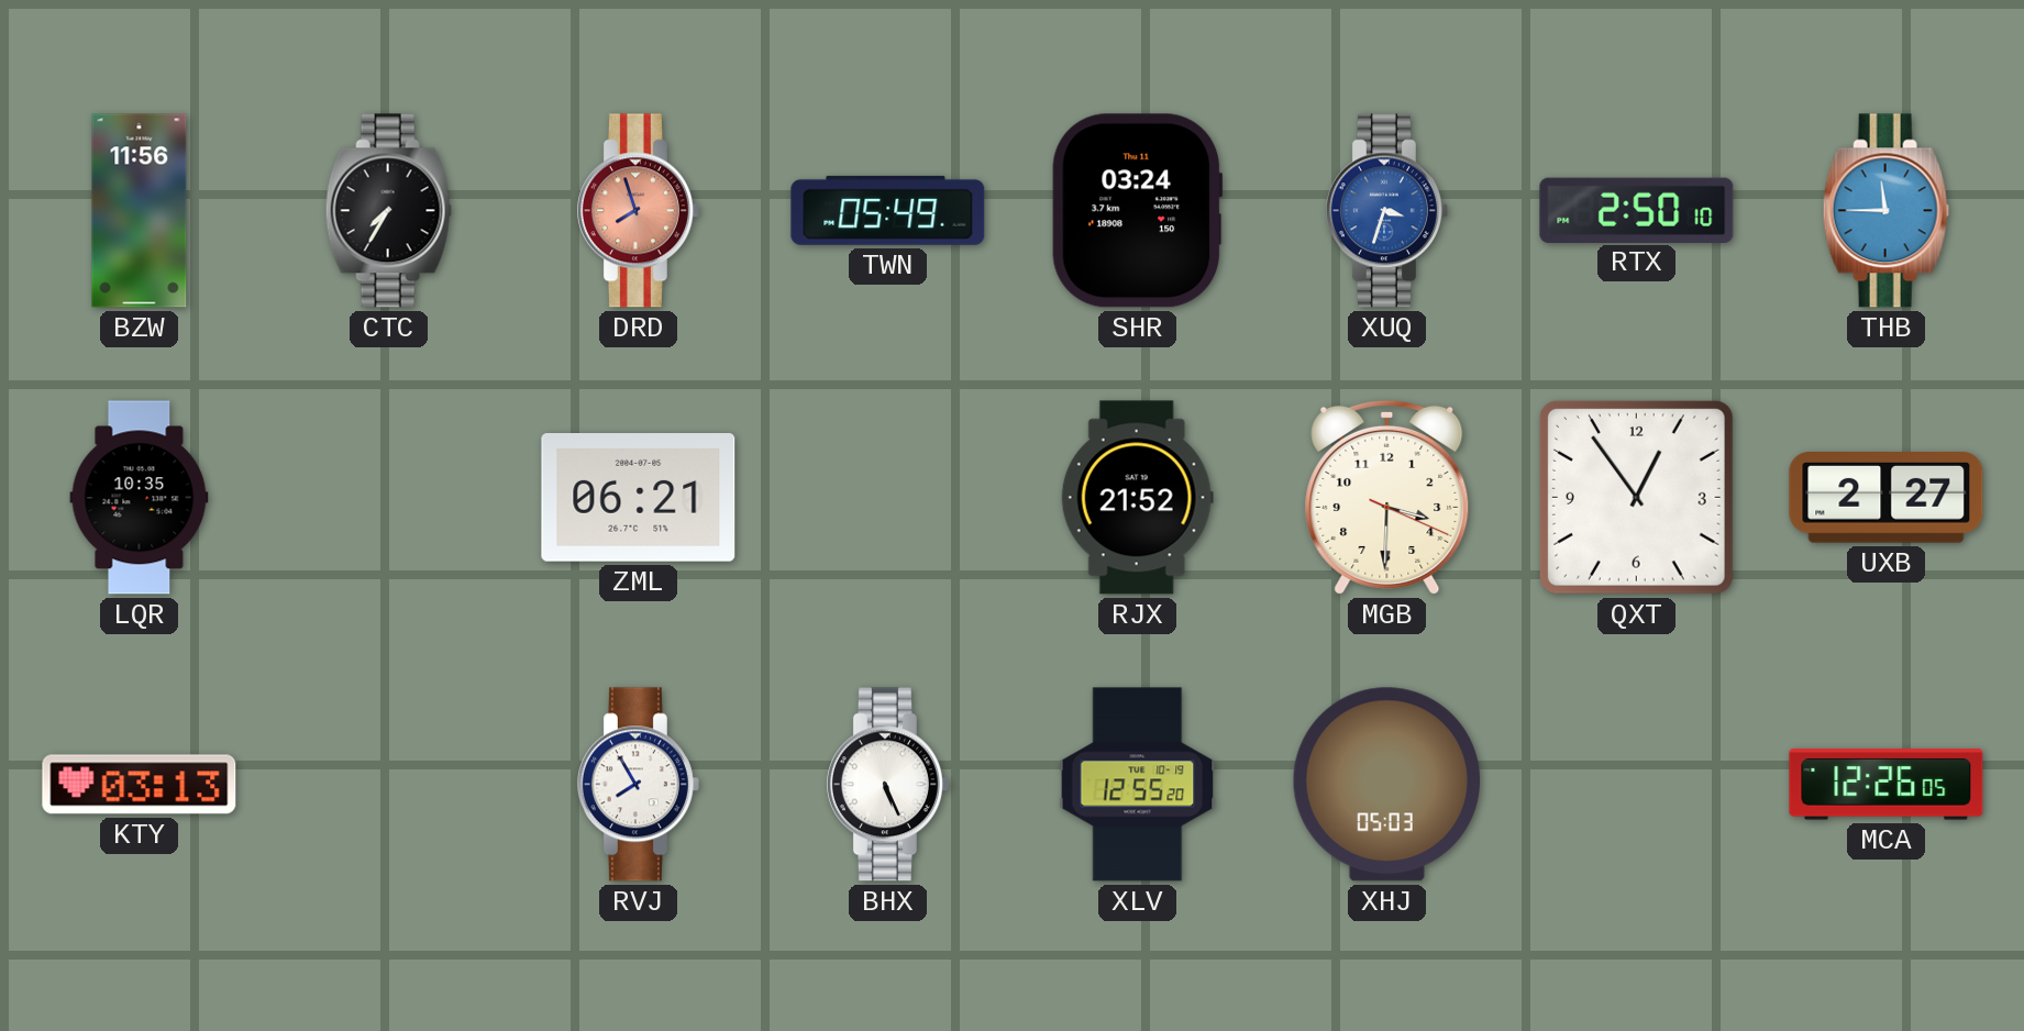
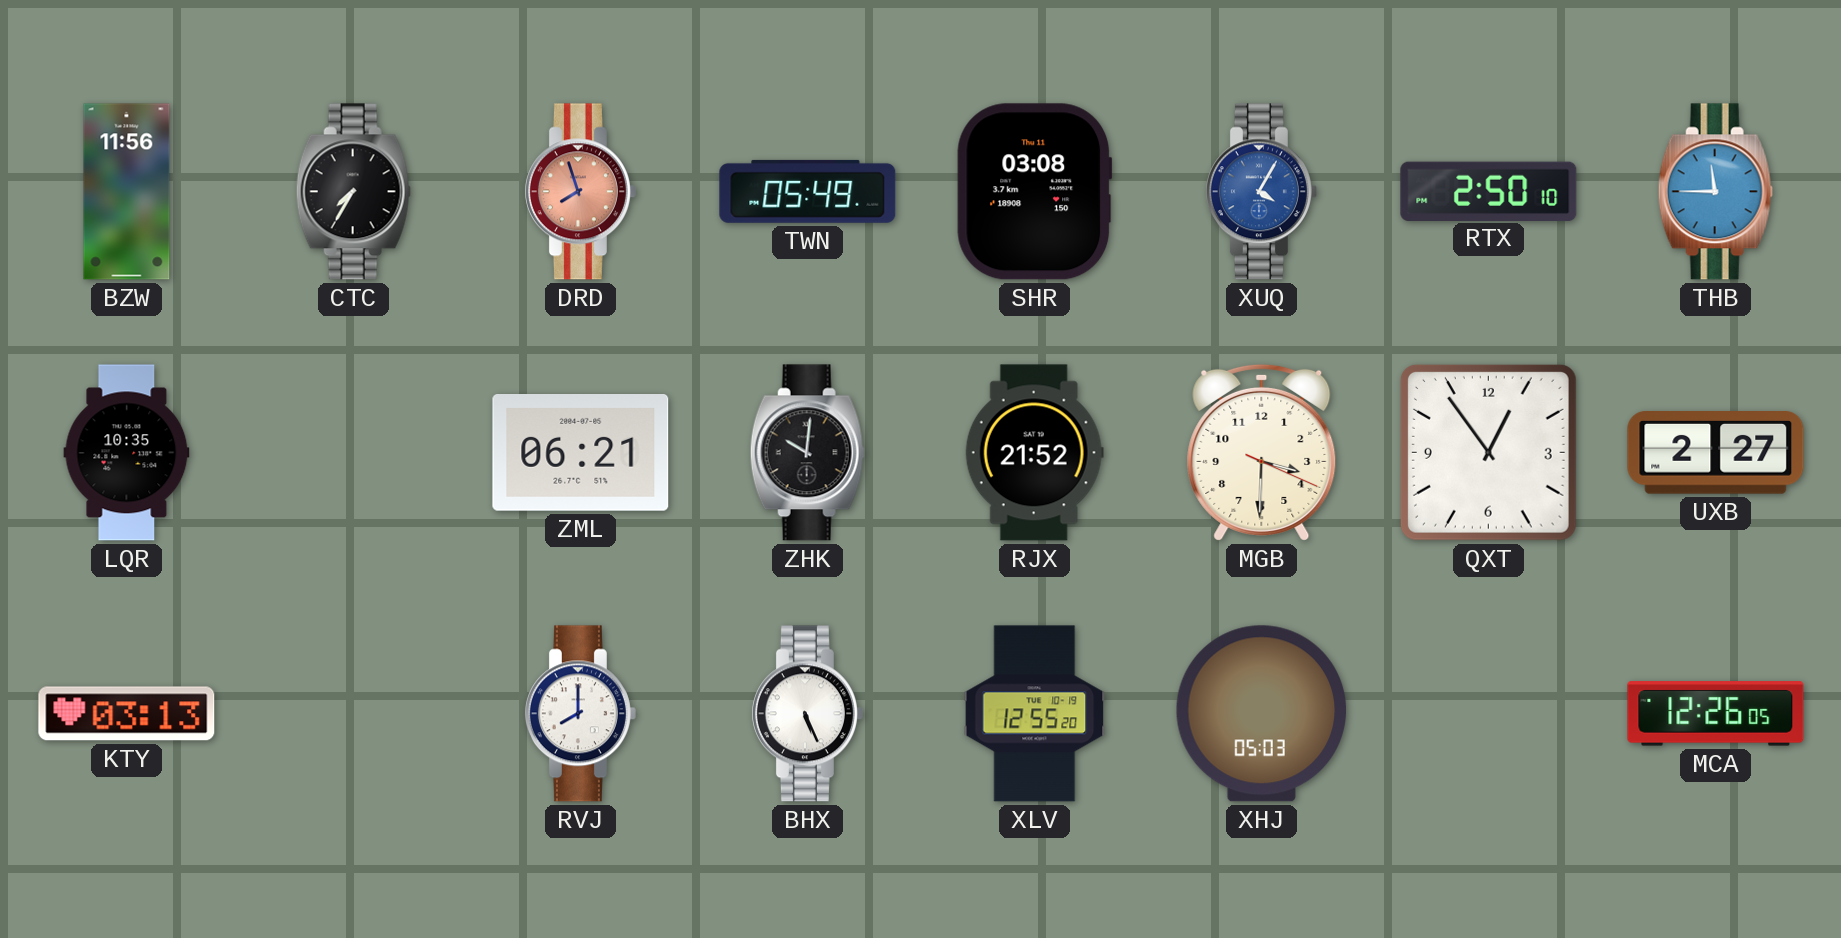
SHR: 03:24 -> 03:08 (1035, 192)
XUQ: 3:33 -> 4:05 (1261, 192)
ZHK: none -> 10:01 (807, 453)
RVJ: 7:55 -> 8:00 (580, 714)
